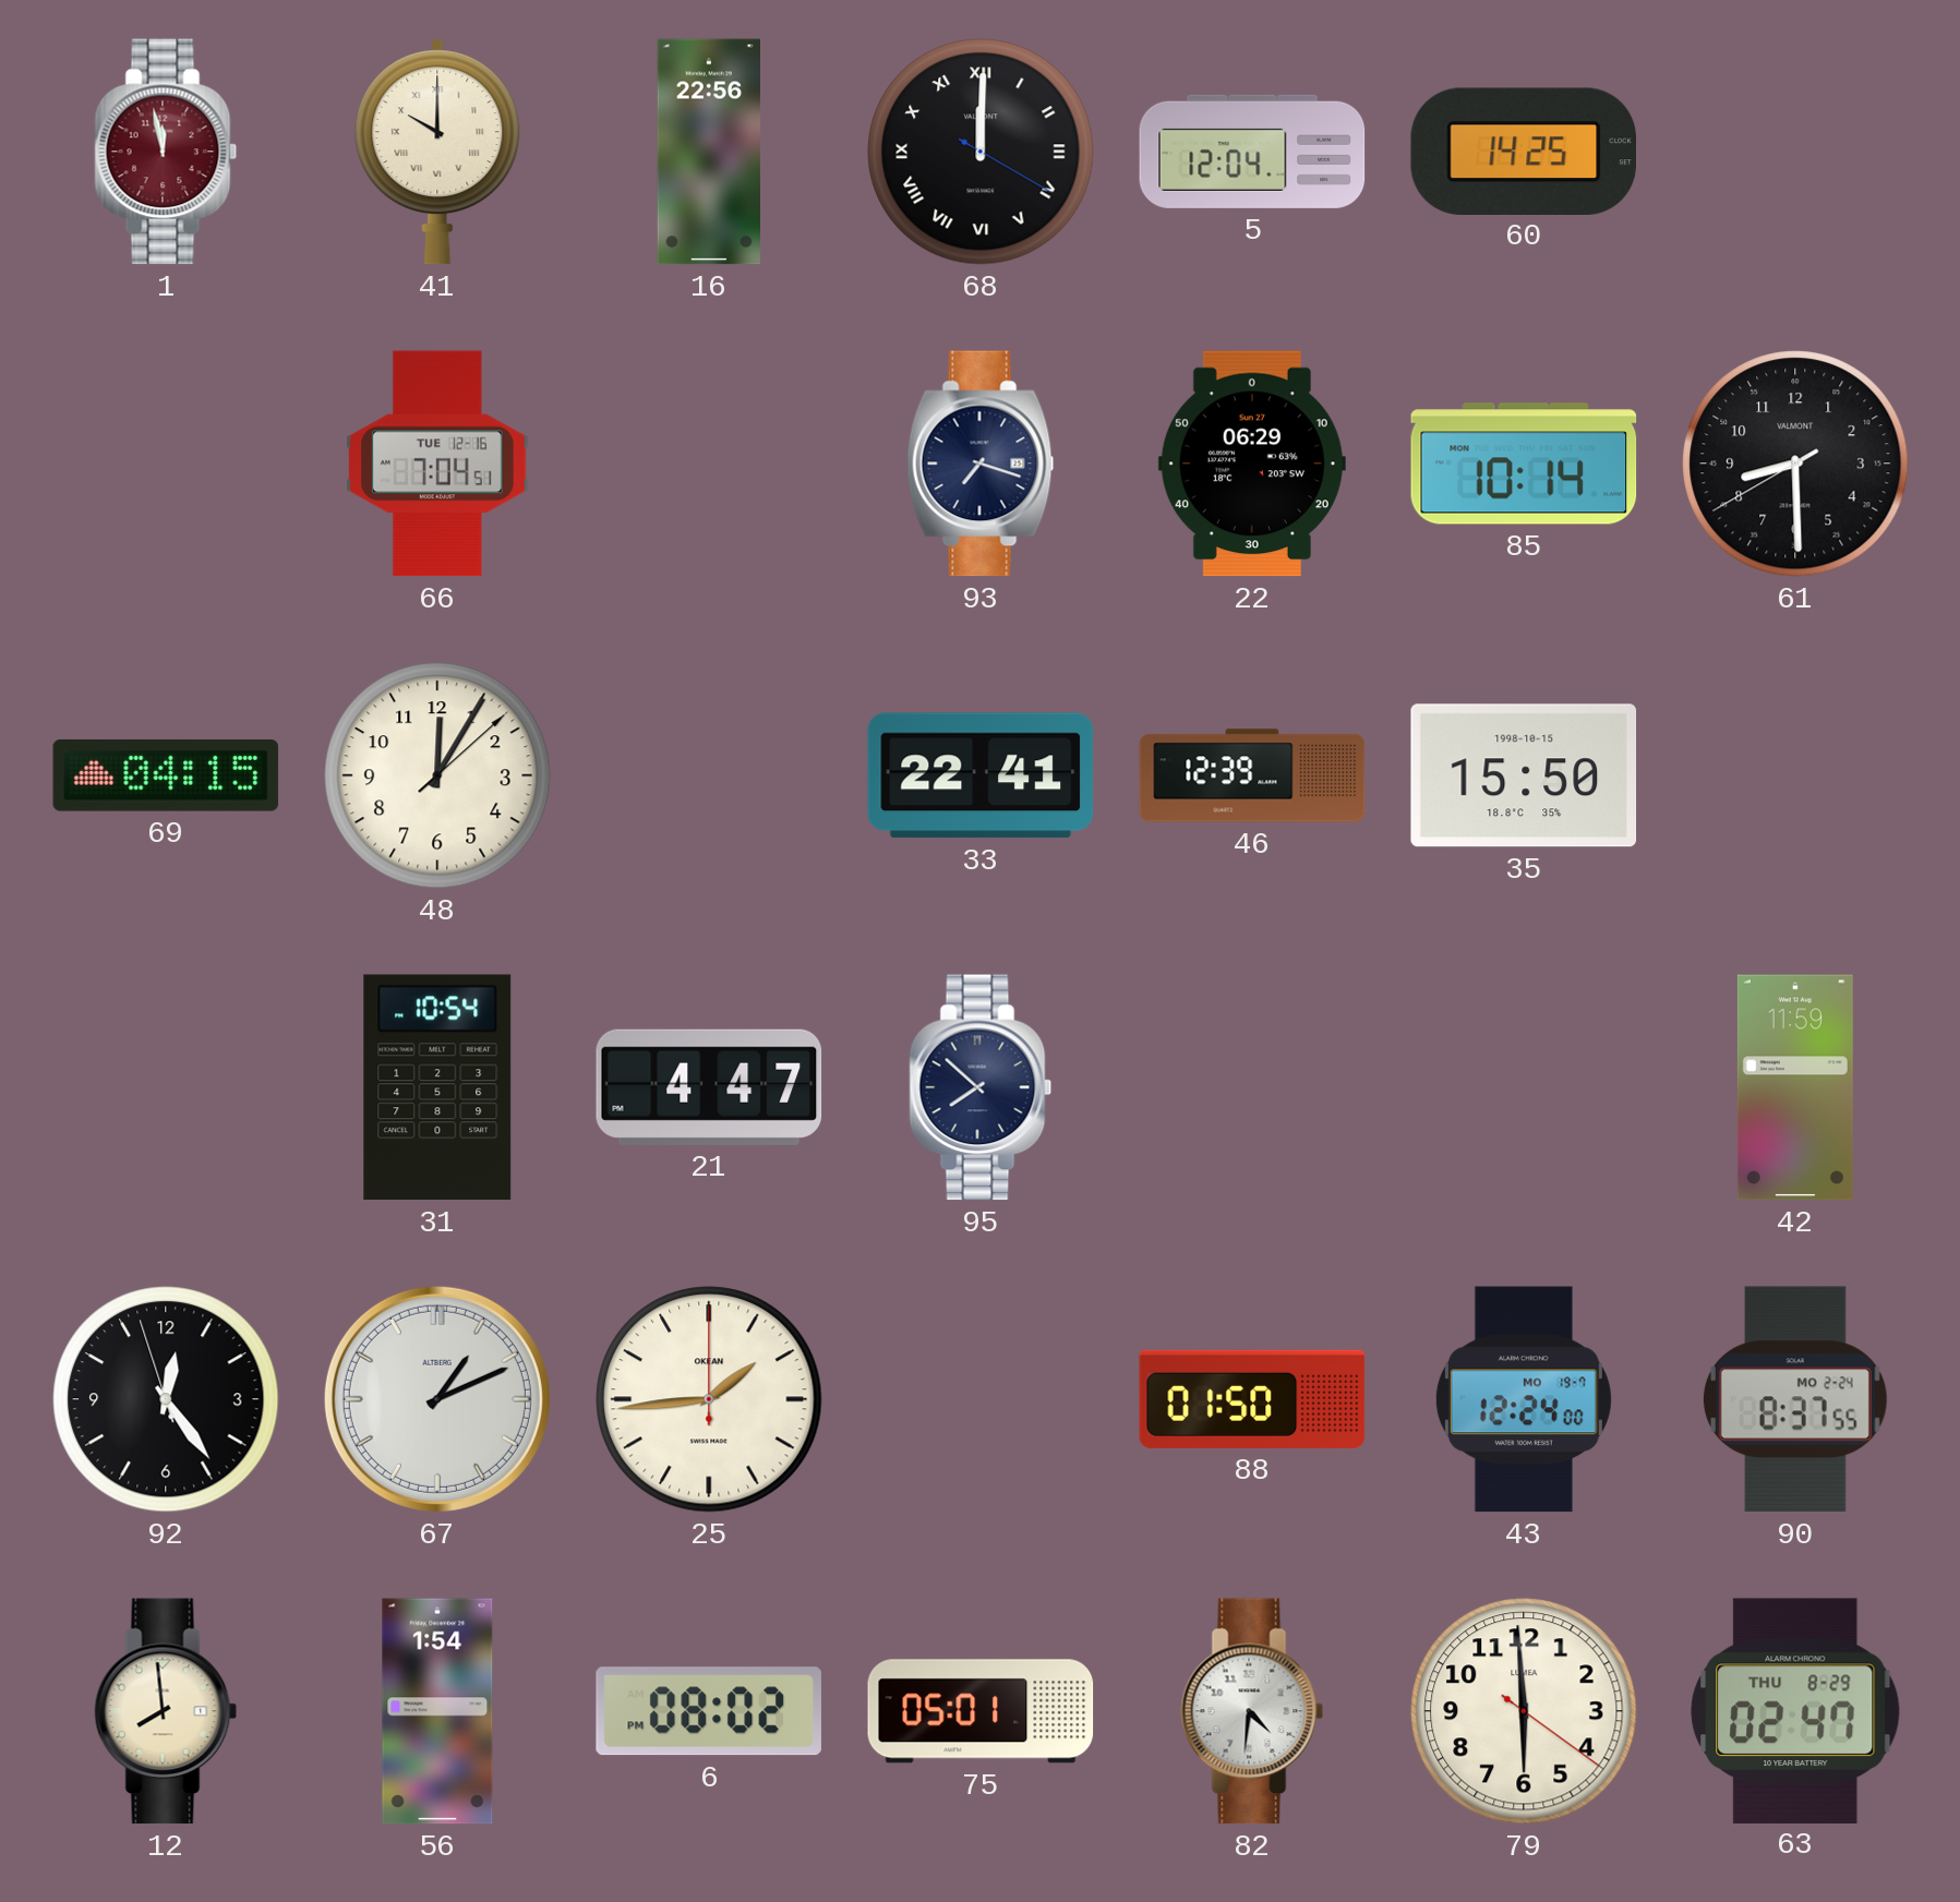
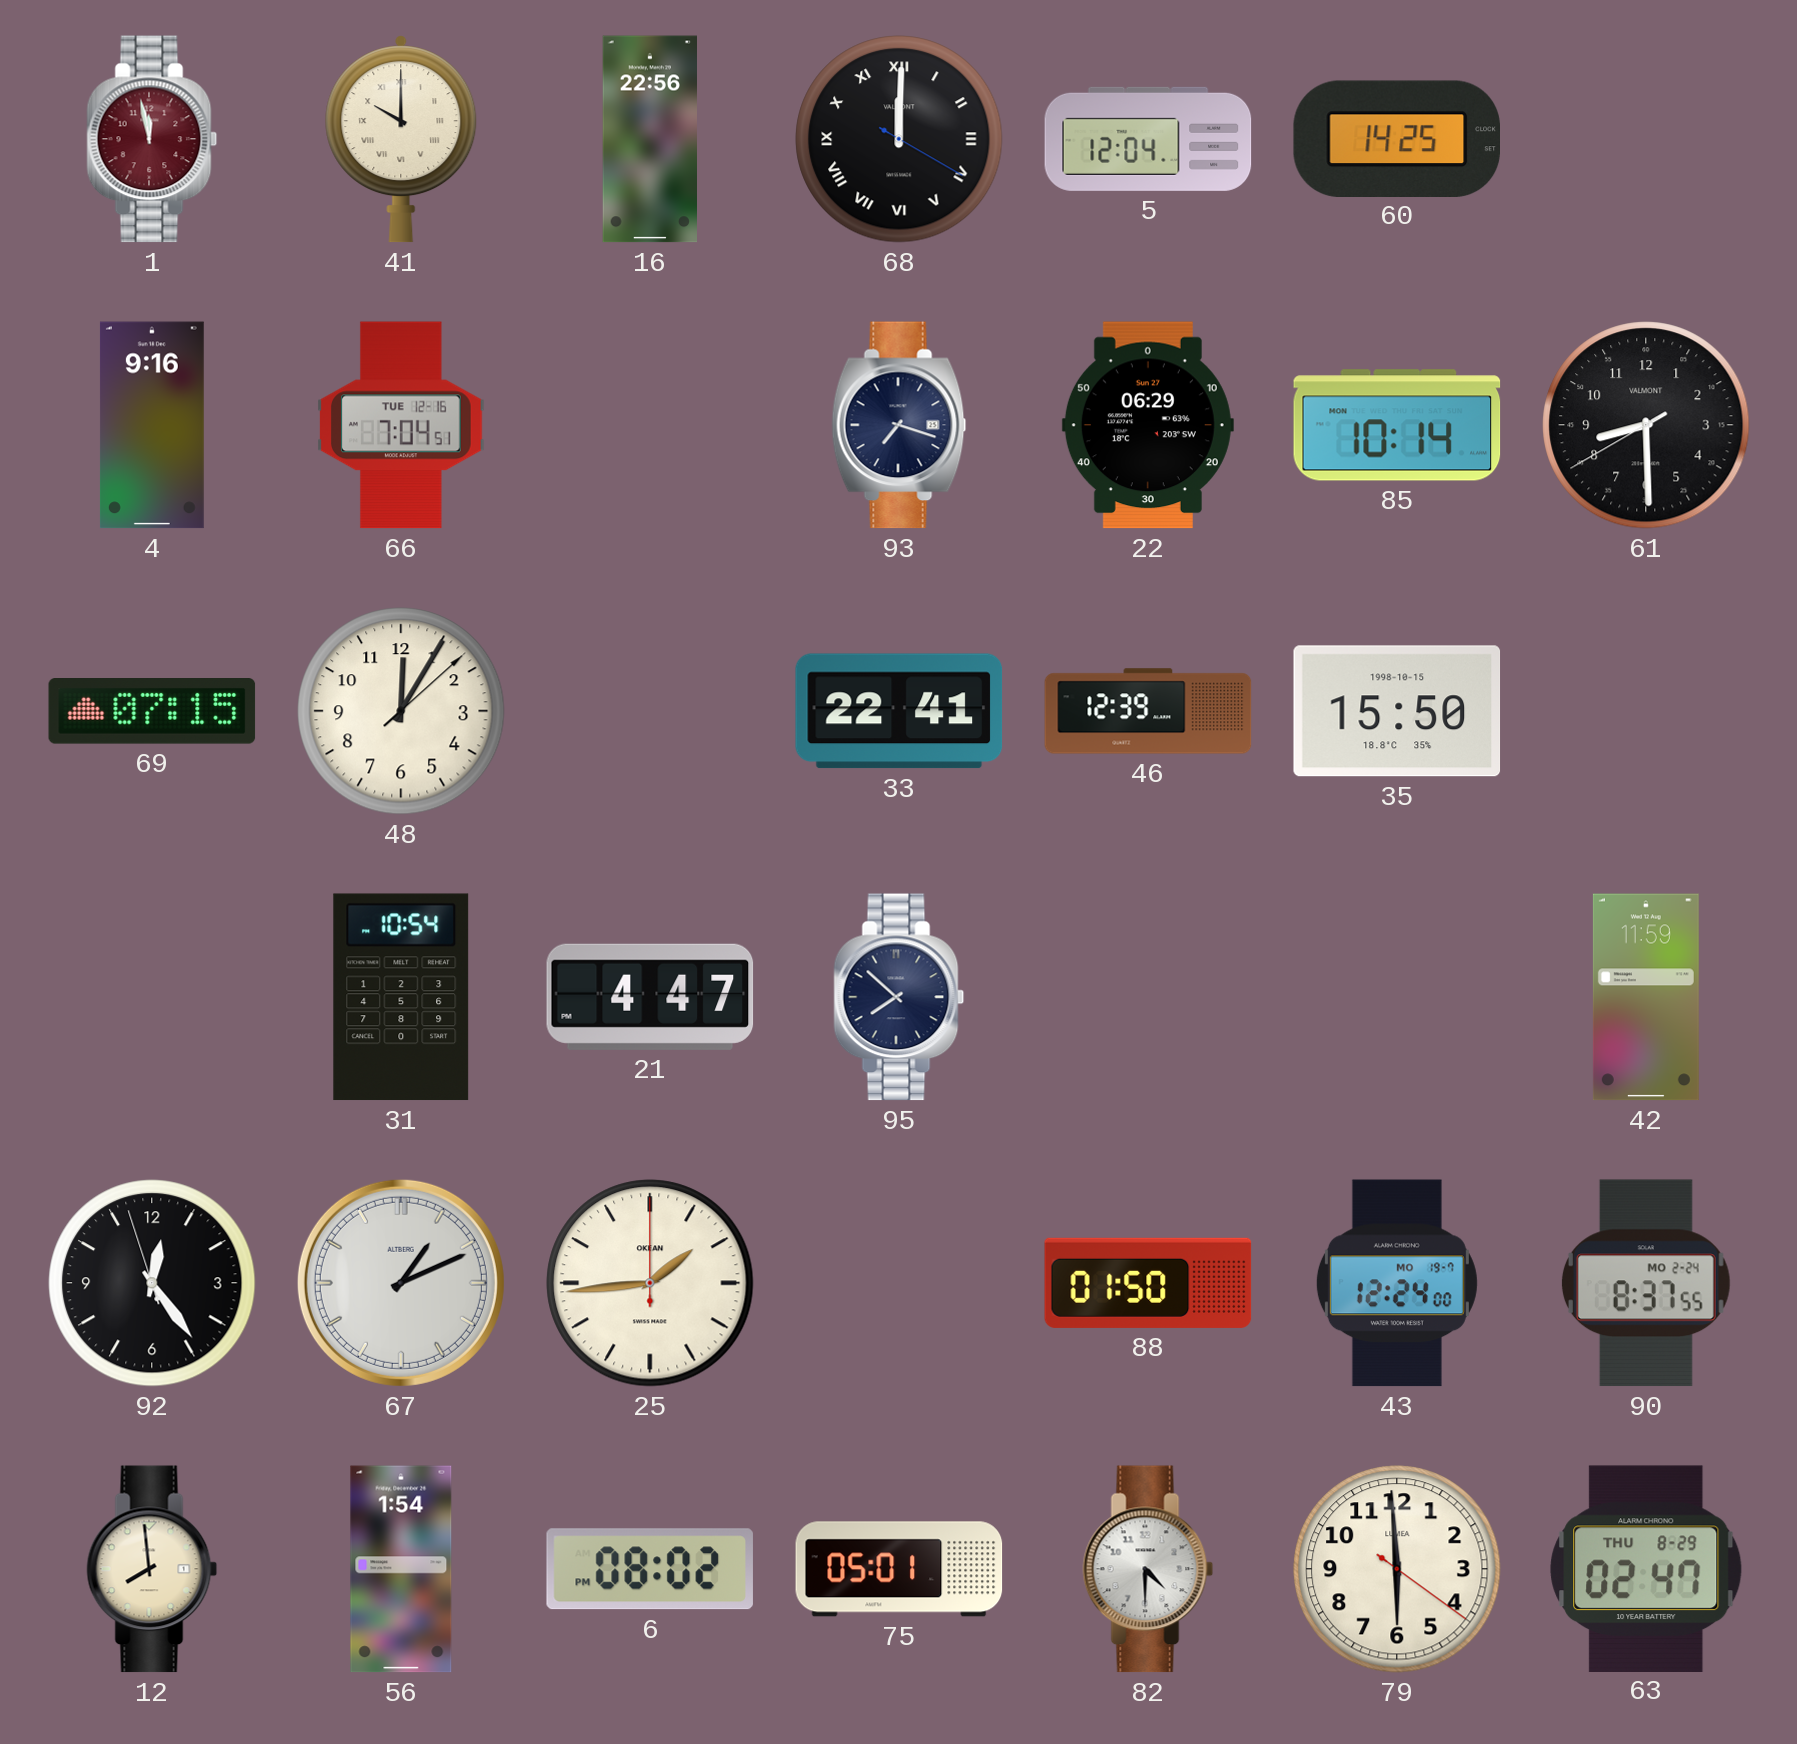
4: none -> 9:16 (152, 425)
69: 04:15 -> 07:15 (152, 711)
82: 4:31 -> 4:30 (1148, 1569)
